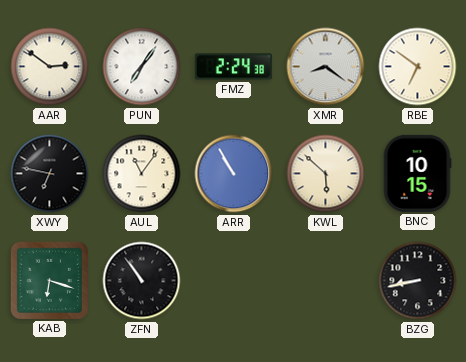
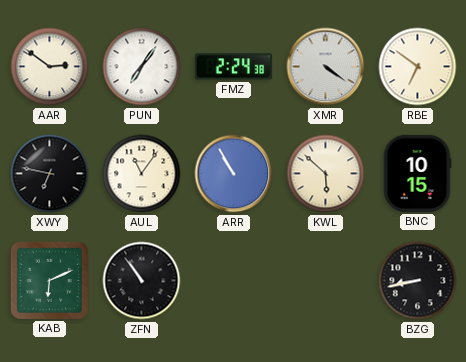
XMR: 8:21 -> 4:21 (326, 67)
KAB: 6:18 -> 6:11 (49, 280)
